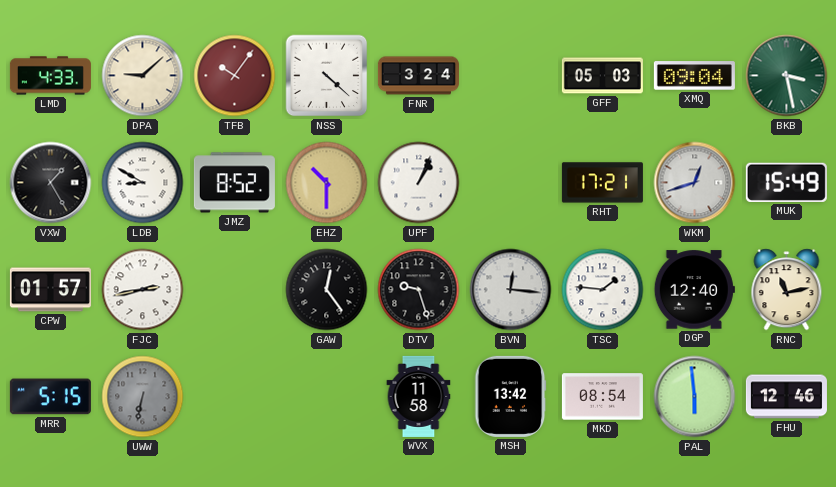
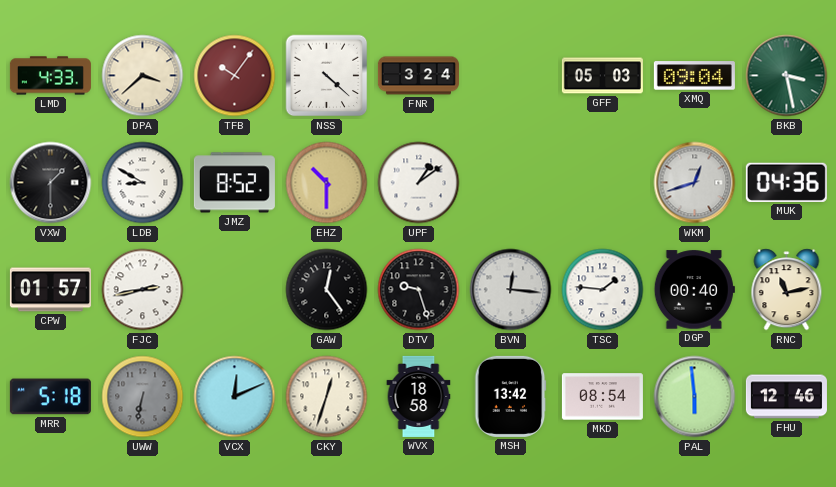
DPA: 9:08 -> 3:38 (143, 76)
VXW: 1:25 -> 1:30 (51, 183)
UPF: 1:04 -> 1:09 (419, 183)
RHT: 17:21 -> none (602, 183)
MUK: 15:49 -> 04:36 (786, 182)
DGP: 12:40 -> 00:40 (694, 290)
MRR: 5:15 -> 5:18 (50, 397)
VCX: none -> 12:11 (235, 397)
CKY: none -> 12:33 (327, 397)
WVX: 11:58 -> 18:58 (419, 396)
